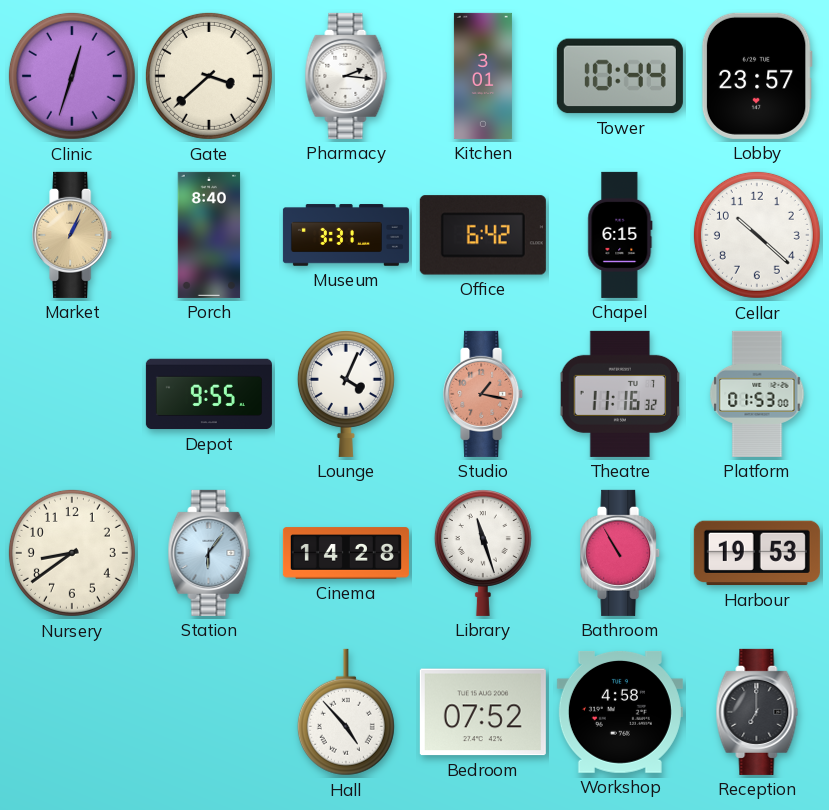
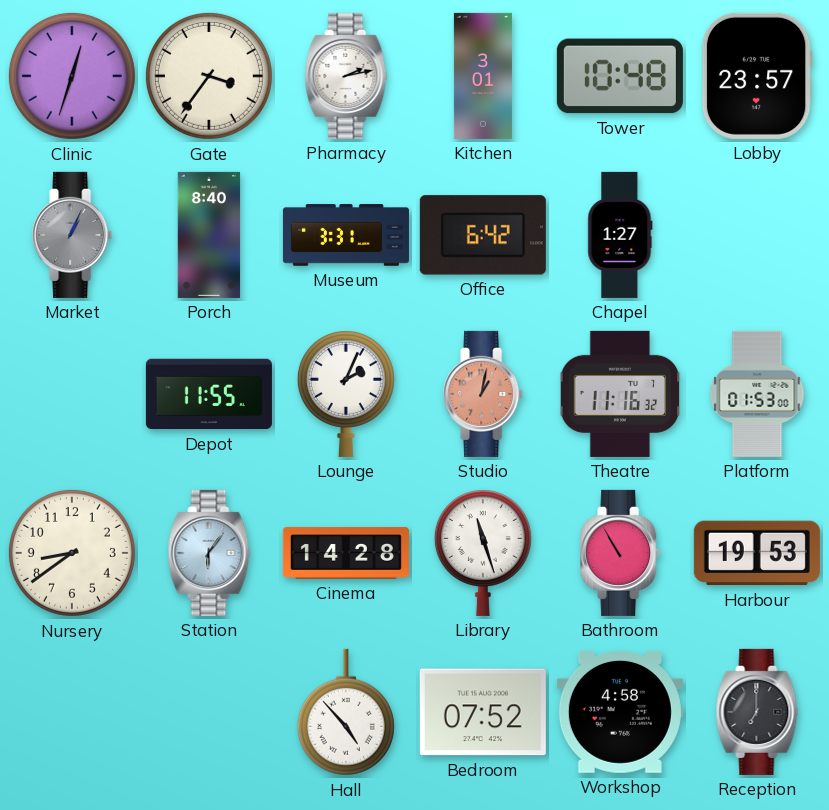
Gate: 3:38 -> 3:36 (209, 76)
Pharmacy: 2:16 -> 2:13 (346, 76)
Tower: 10:44 -> 10:48 (620, 76)
Market dial: champagne -> grey (73, 235)
Chapel: 6:15 -> 1:27 (620, 235)
Cellar: 10:22 -> none (757, 235)
Depot: 9:55 -> 11:55 (209, 394)
Lounge: 4:04 -> 2:04 (346, 394)
Studio: 1:17 -> 1:02 (484, 394)
